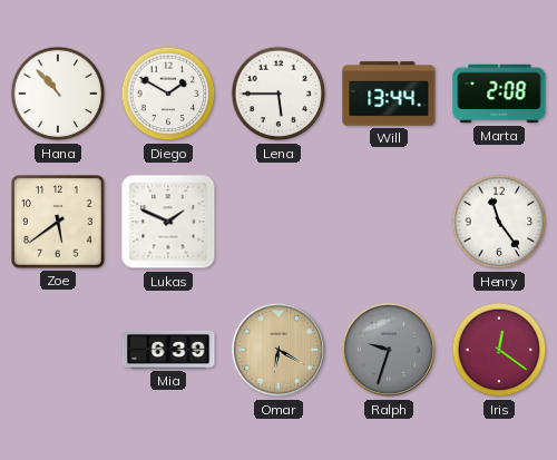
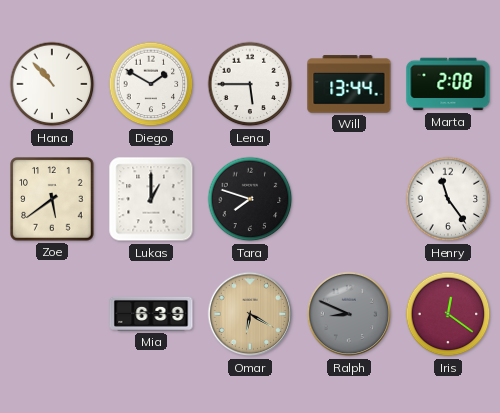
Lukas: 1:49 -> 1:00 (151, 199)
Tara: none -> 7:48 (250, 199)
Ralph: 9:33 -> 8:49 (349, 314)
